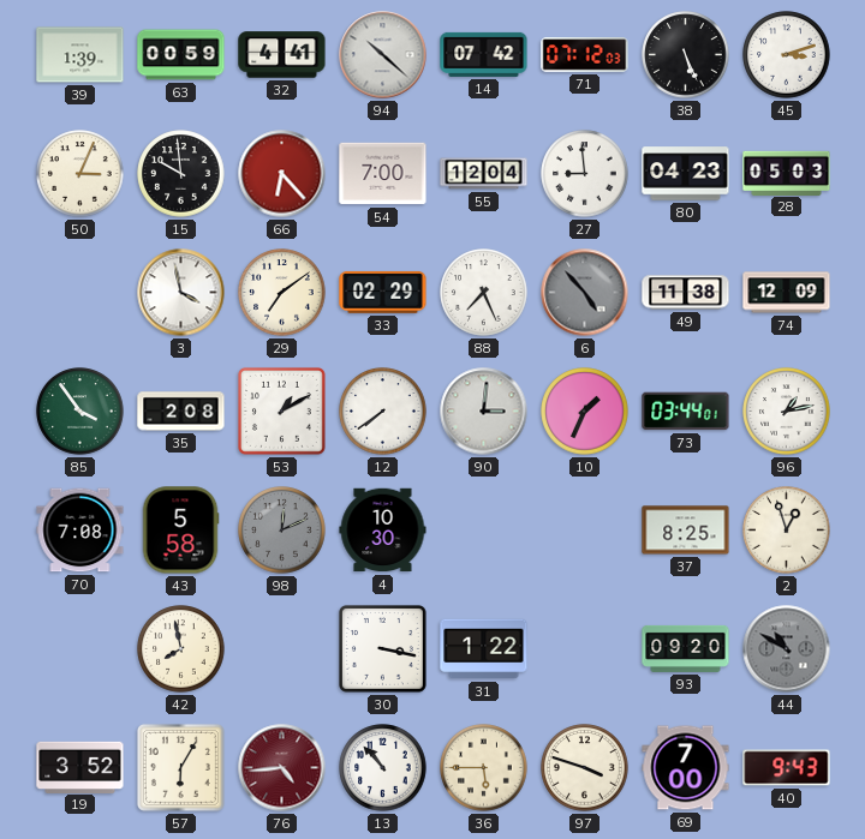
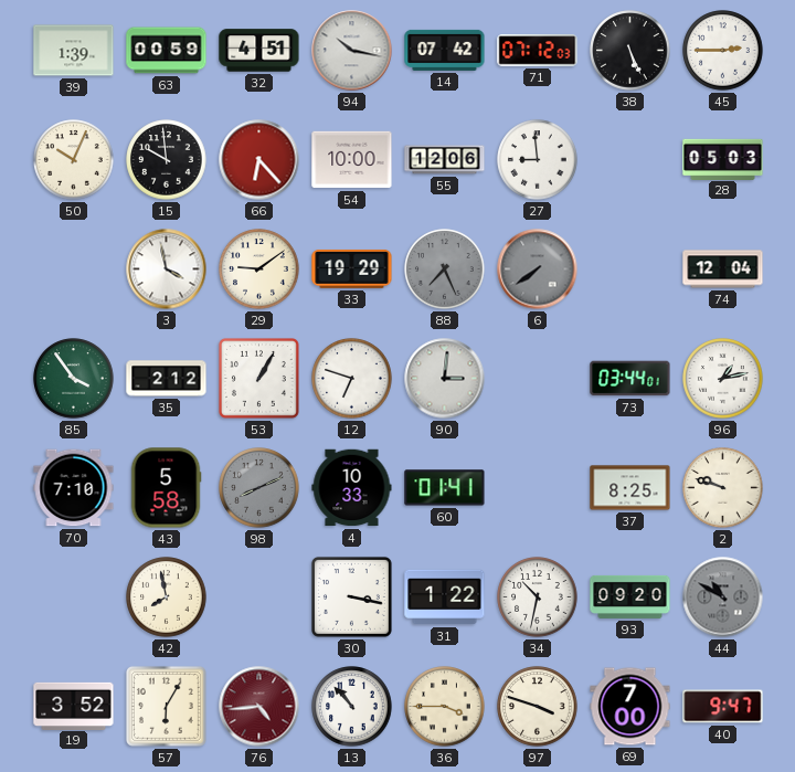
32: 4:41 -> 4:51 (259, 51)
94: 10:22 -> 10:17 (352, 51)
45: 3:12 -> 2:45 (723, 51)
50: 3:04 -> 10:04 (74, 160)
54: 7:00 -> 10:00 (352, 160)
55: 12:04 -> 12:06 (445, 160)
80: 04:23 -> none (686, 174)
29: 7:09 -> 9:09 (259, 269)
33: 02:29 -> 19:29 (352, 268)
88 dial: white -> grey (445, 269)
6: 4:53 -> 7:39 (538, 269)
49: 11:38 -> none (686, 293)
74: 12:09 -> 12:04 (723, 269)
35: 2:08 -> 2:12 (167, 379)
53: 1:10 -> 1:05 (258, 378)
12: 7:39 -> 6:48 (352, 379)
10: 1:34 -> none (585, 412)
70: 7:08 -> 7:10 (74, 488)
98: 12:11 -> 8:11 (259, 488)
4: 10:30 -> 10:33 (352, 488)
60: none -> 01:41 (445, 488)
2: 12:57 -> 9:48 (723, 488)
34: none -> 10:32 (538, 597)
36: 5:45 -> 3:45 (445, 707)
40: 9:43 -> 9:47 (723, 707)
